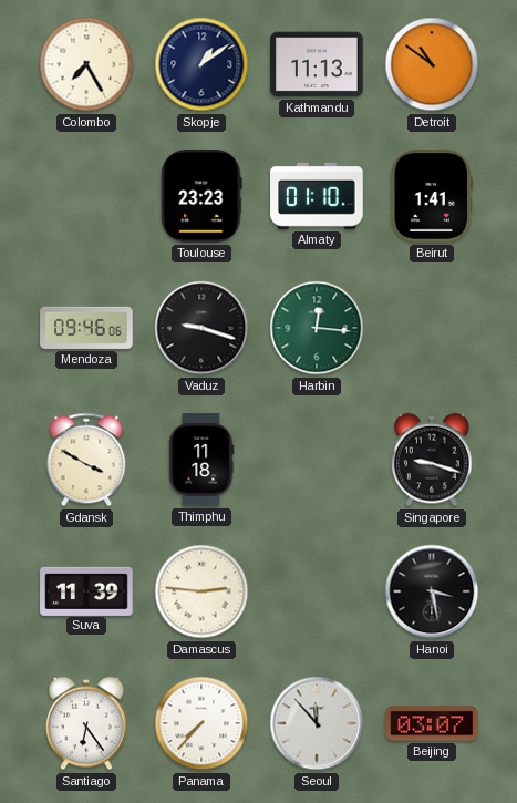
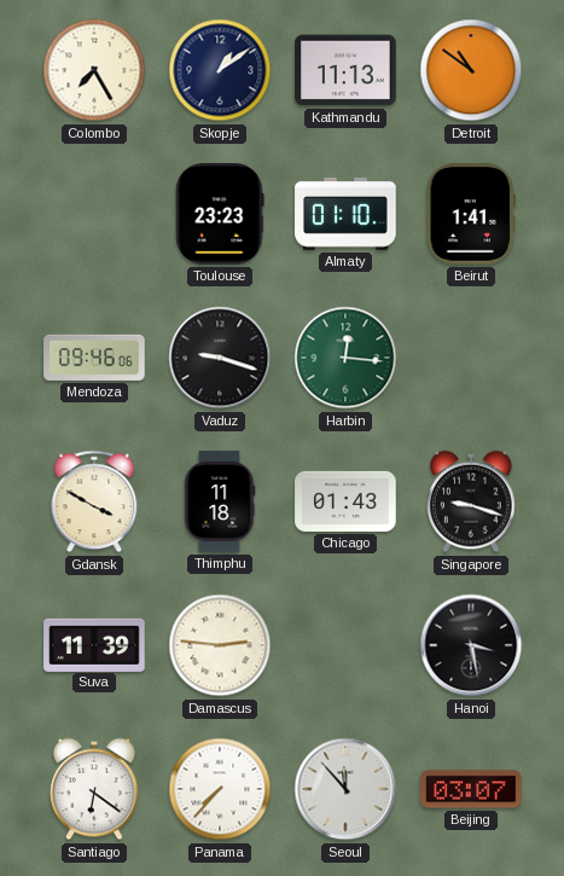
Chicago: none -> 01:43 (345, 501)
Santiago: 6:24 -> 6:21 (94, 789)
